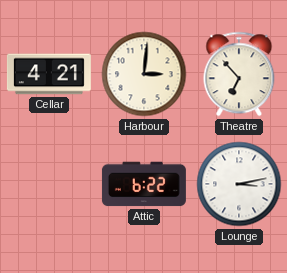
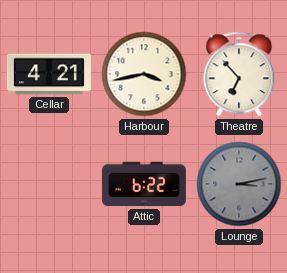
Harbour: 3:01 -> 3:43 (144, 74)
Lounge dial: white -> grey (239, 184)
